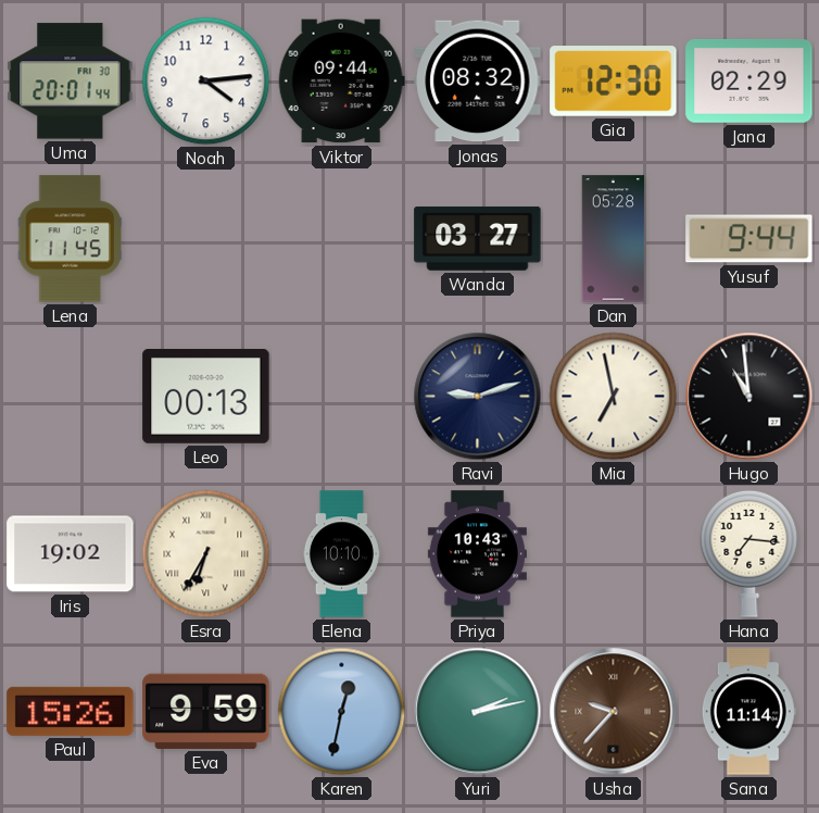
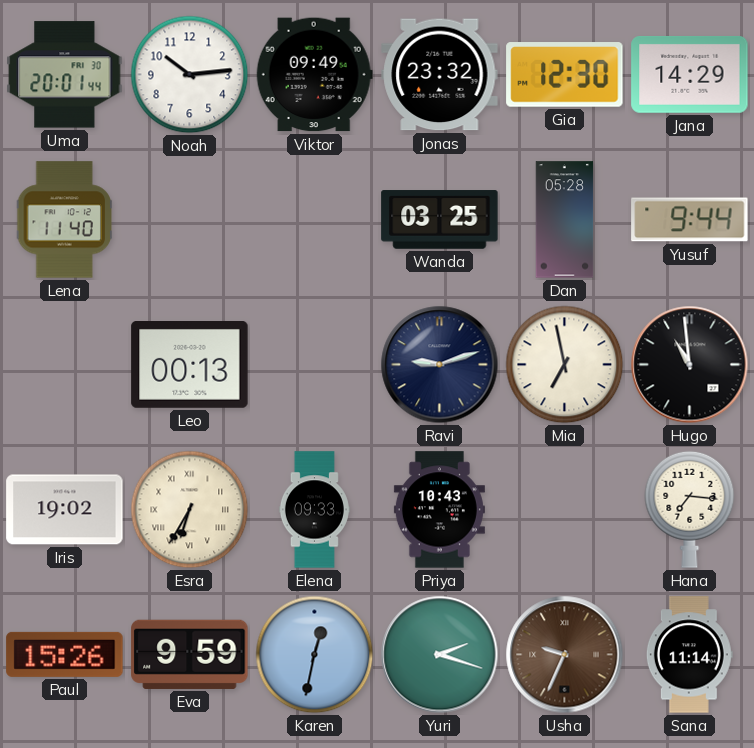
Noah: 4:14 -> 10:14 (190, 75)
Viktor: 09:44 -> 09:49 (314, 75)
Jonas: 08:32 -> 23:32 (440, 75)
Jana: 02:29 -> 14:29 (690, 75)
Lena: 11:45 -> 11:40 (65, 220)
Wanda: 03:27 -> 03:25 (440, 220)
Elena: 10:10 -> 09:33 (314, 510)
Yuri: 2:13 -> 2:18 (440, 655)
Usha: 9:37 -> 9:34 (565, 655)
